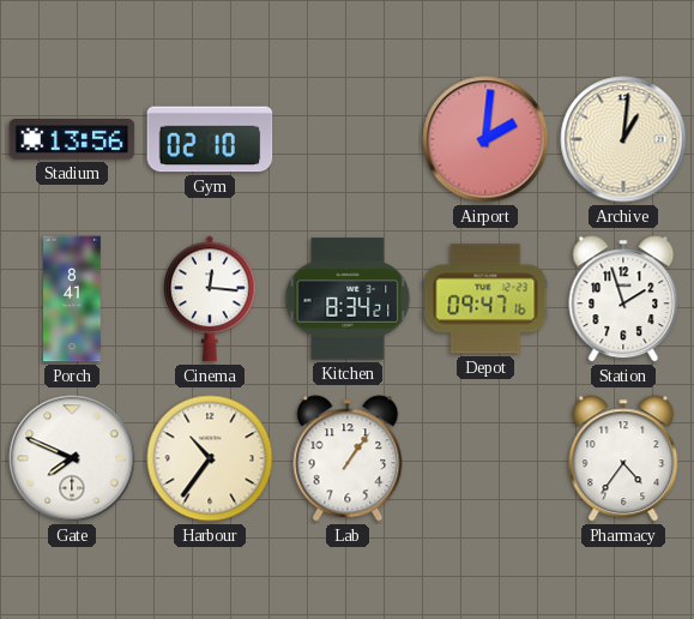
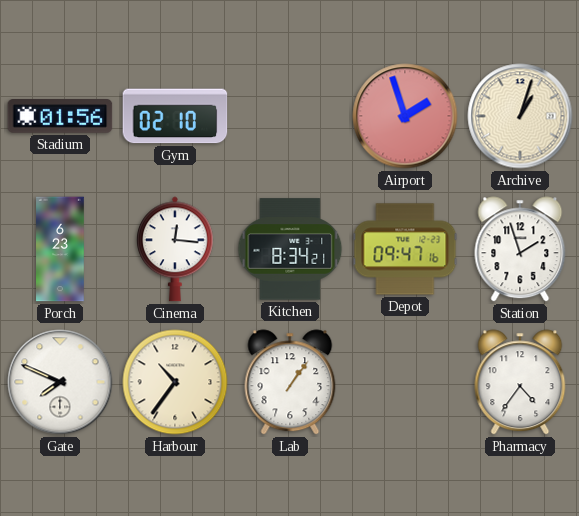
Stadium: 13:56 -> 01:56 (60, 117)
Airport: 2:01 -> 1:57 (405, 116)
Archive: 1:01 -> 1:03 (520, 116)
Porch: 8:41 -> 6:23 (60, 249)
